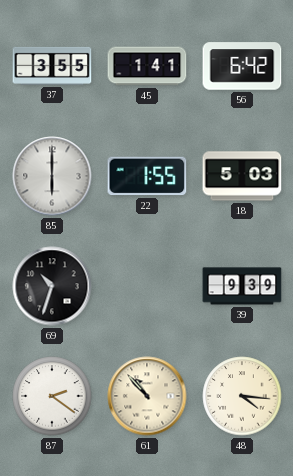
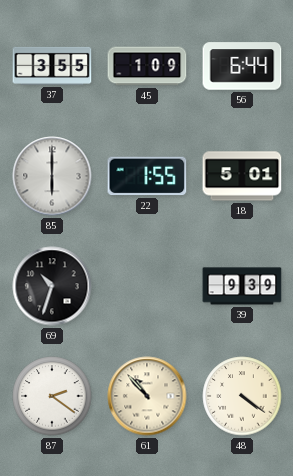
45: 1:41 -> 1:09 (147, 66)
56: 6:42 -> 6:44 (242, 66)
18: 5:03 -> 5:01 (242, 176)
48: 4:16 -> 4:21 (242, 396)
